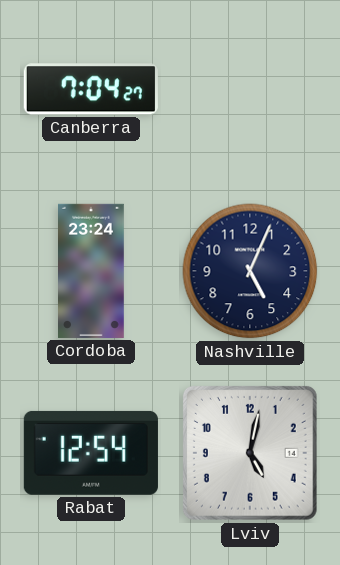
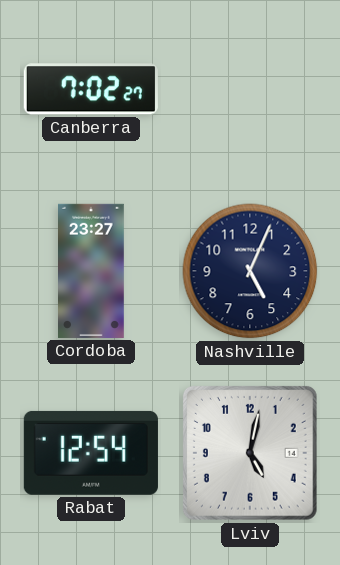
Canberra: 7:04 -> 7:02 (91, 89)
Cordoba: 23:24 -> 23:27 (92, 271)
